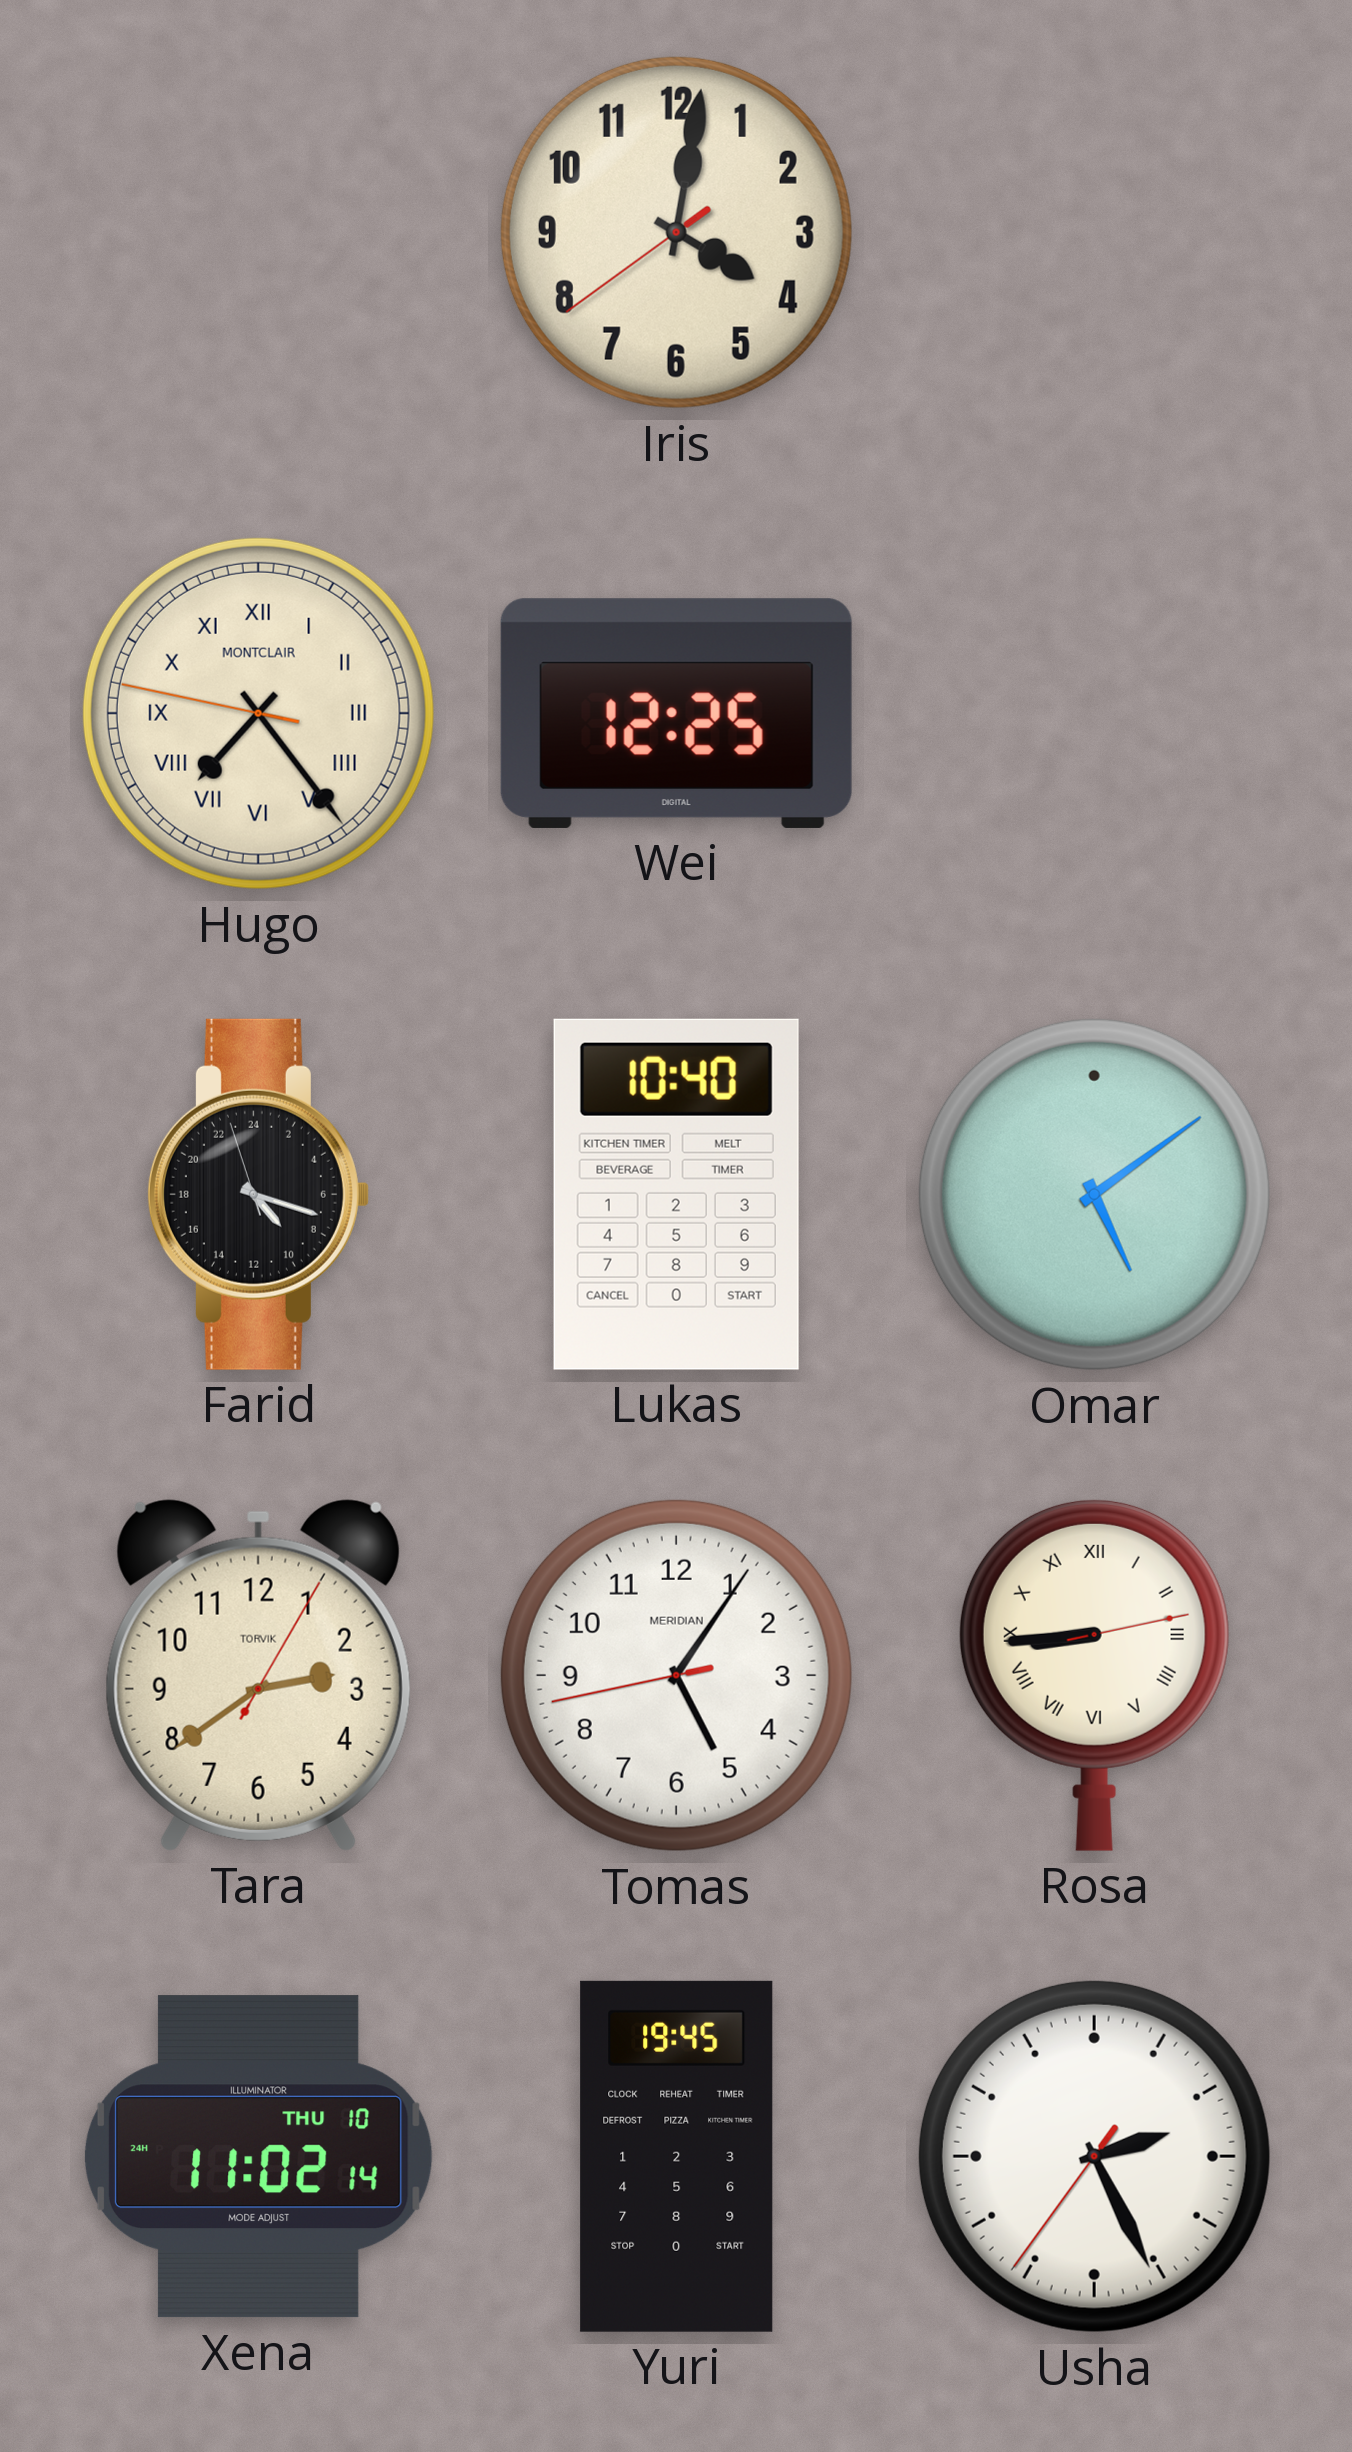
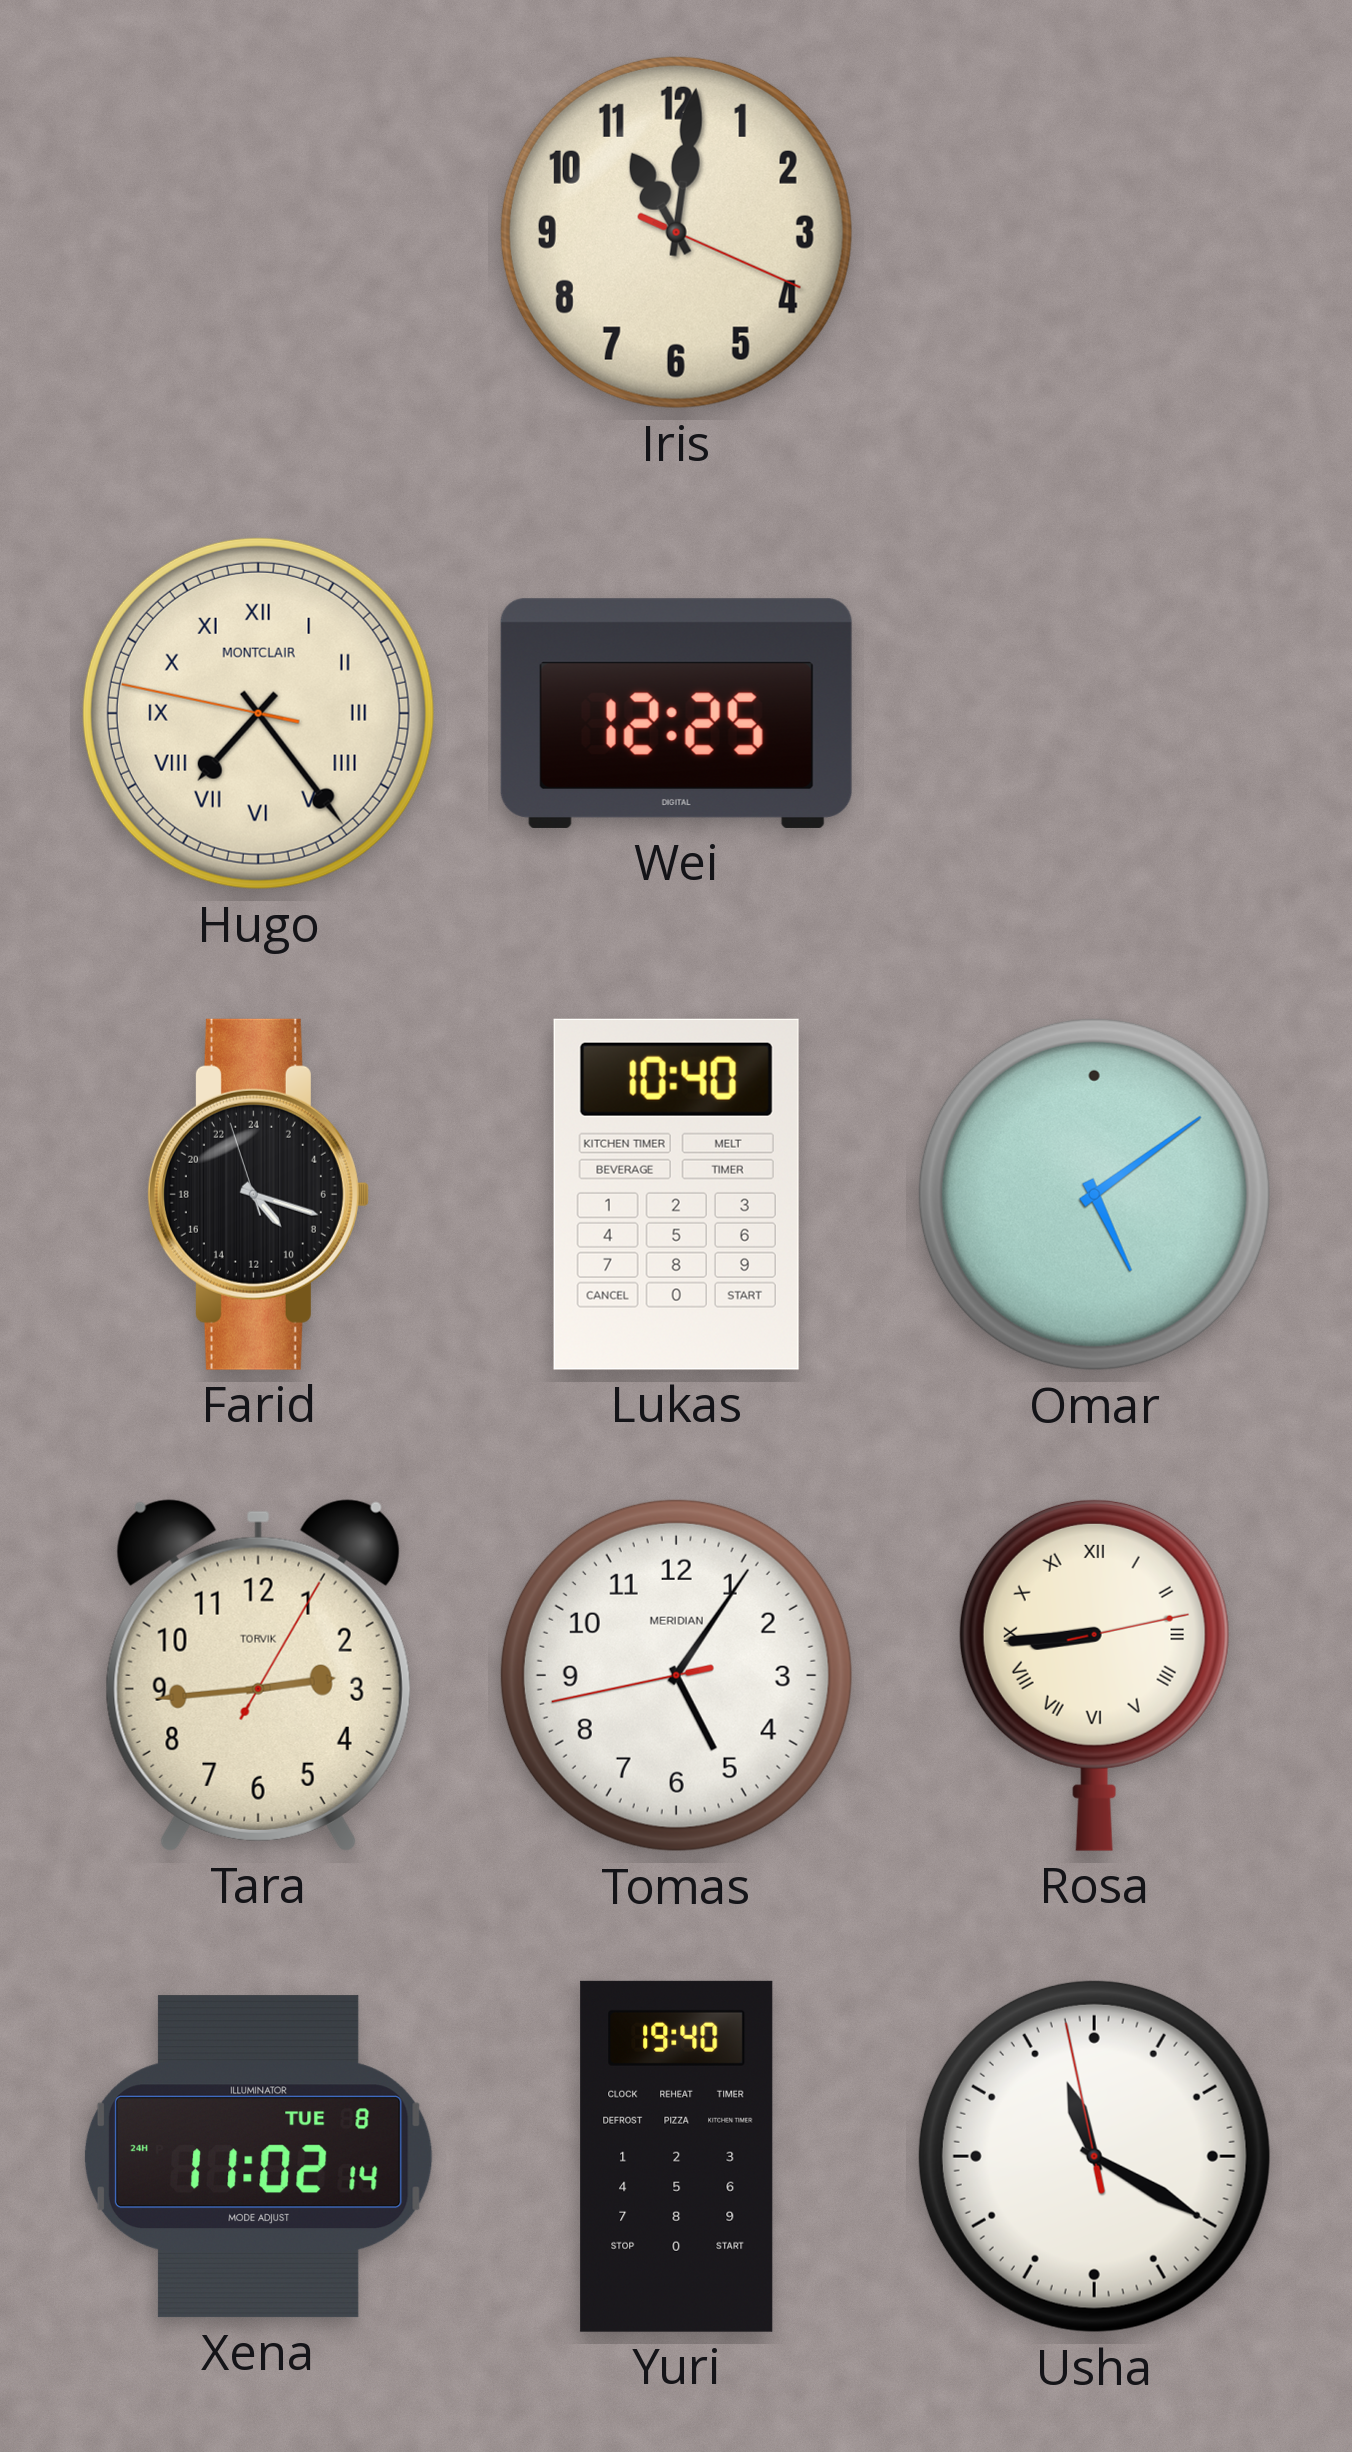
Iris: 4:01 -> 11:01 (676, 232)
Tara: 2:39 -> 2:44 (258, 1675)
Xena date: THU 10 -> TUE 8 (258, 2157)
Yuri: 19:45 -> 19:40 (677, 2156)
Usha: 2:25 -> 11:19 (1094, 2156)
